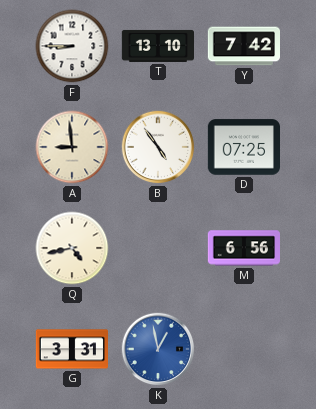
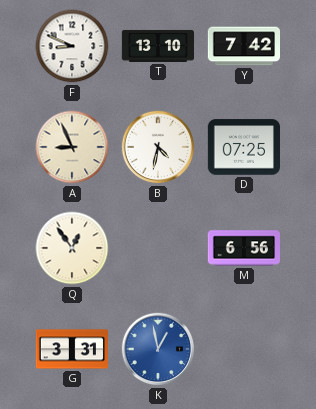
F: 8:45 -> 8:49 (72, 46)
A: 8:59 -> 8:56 (72, 147)
B: 4:54 -> 4:32 (158, 147)
Q: 4:43 -> 12:54 (72, 248)
